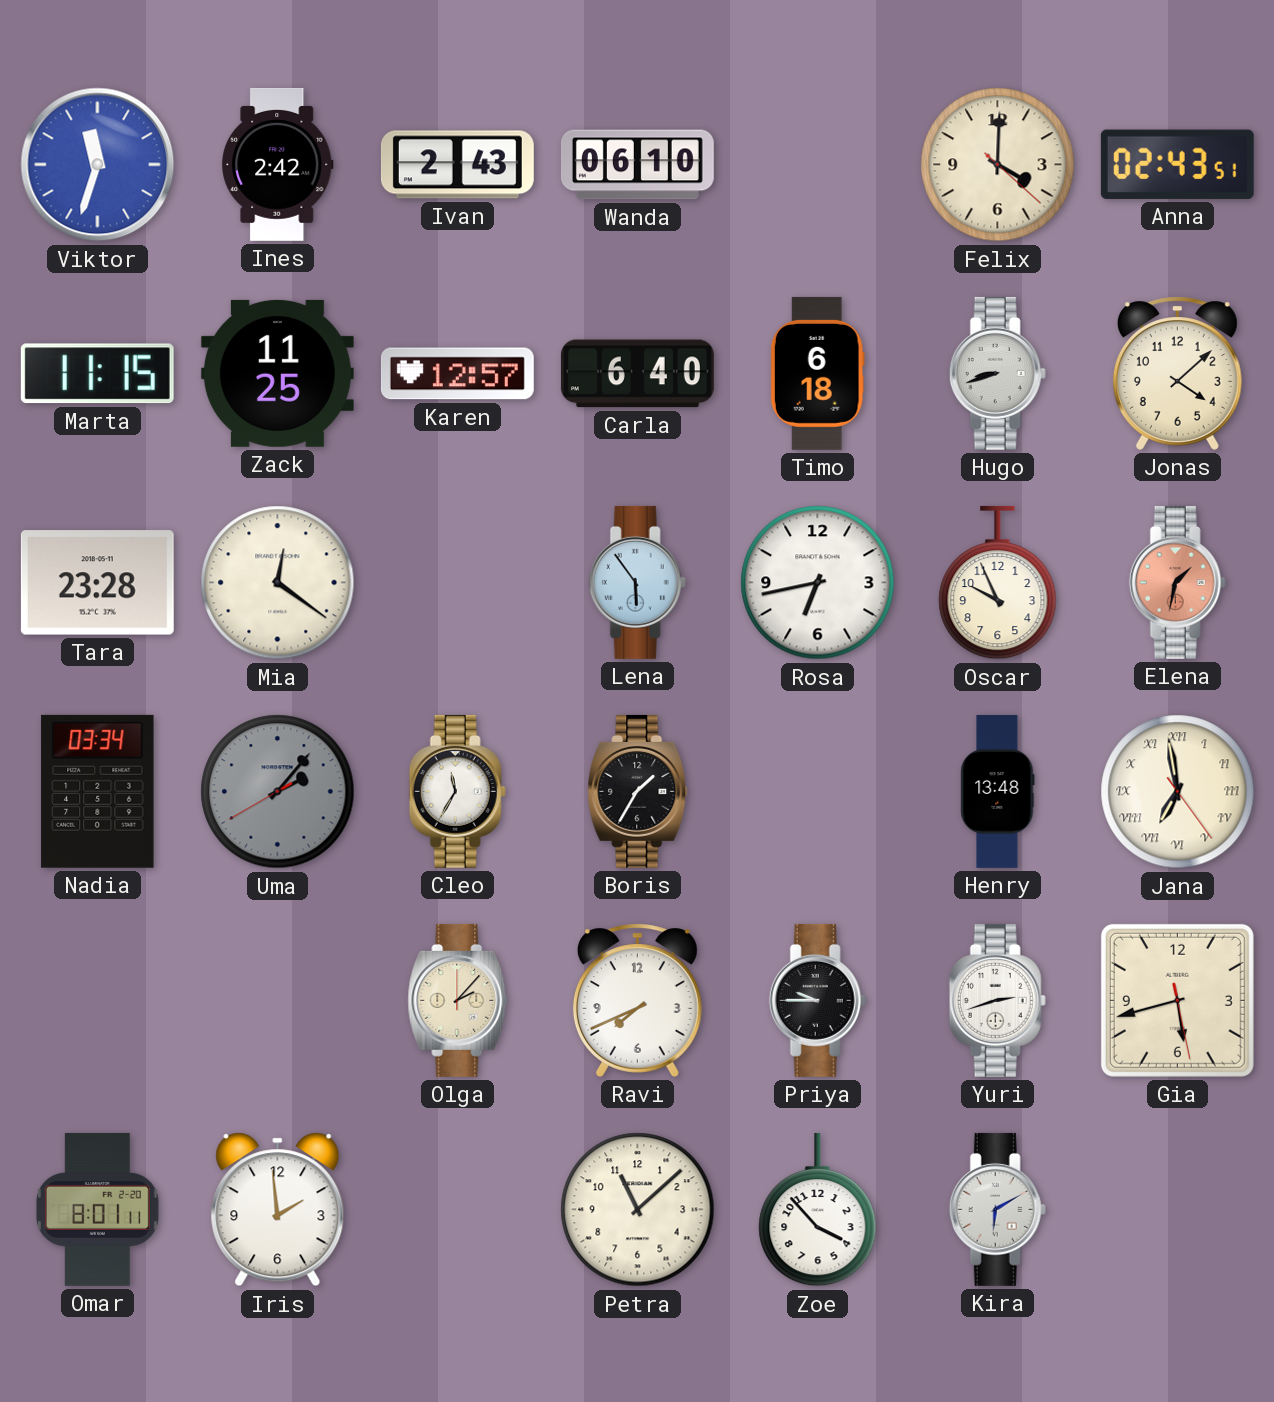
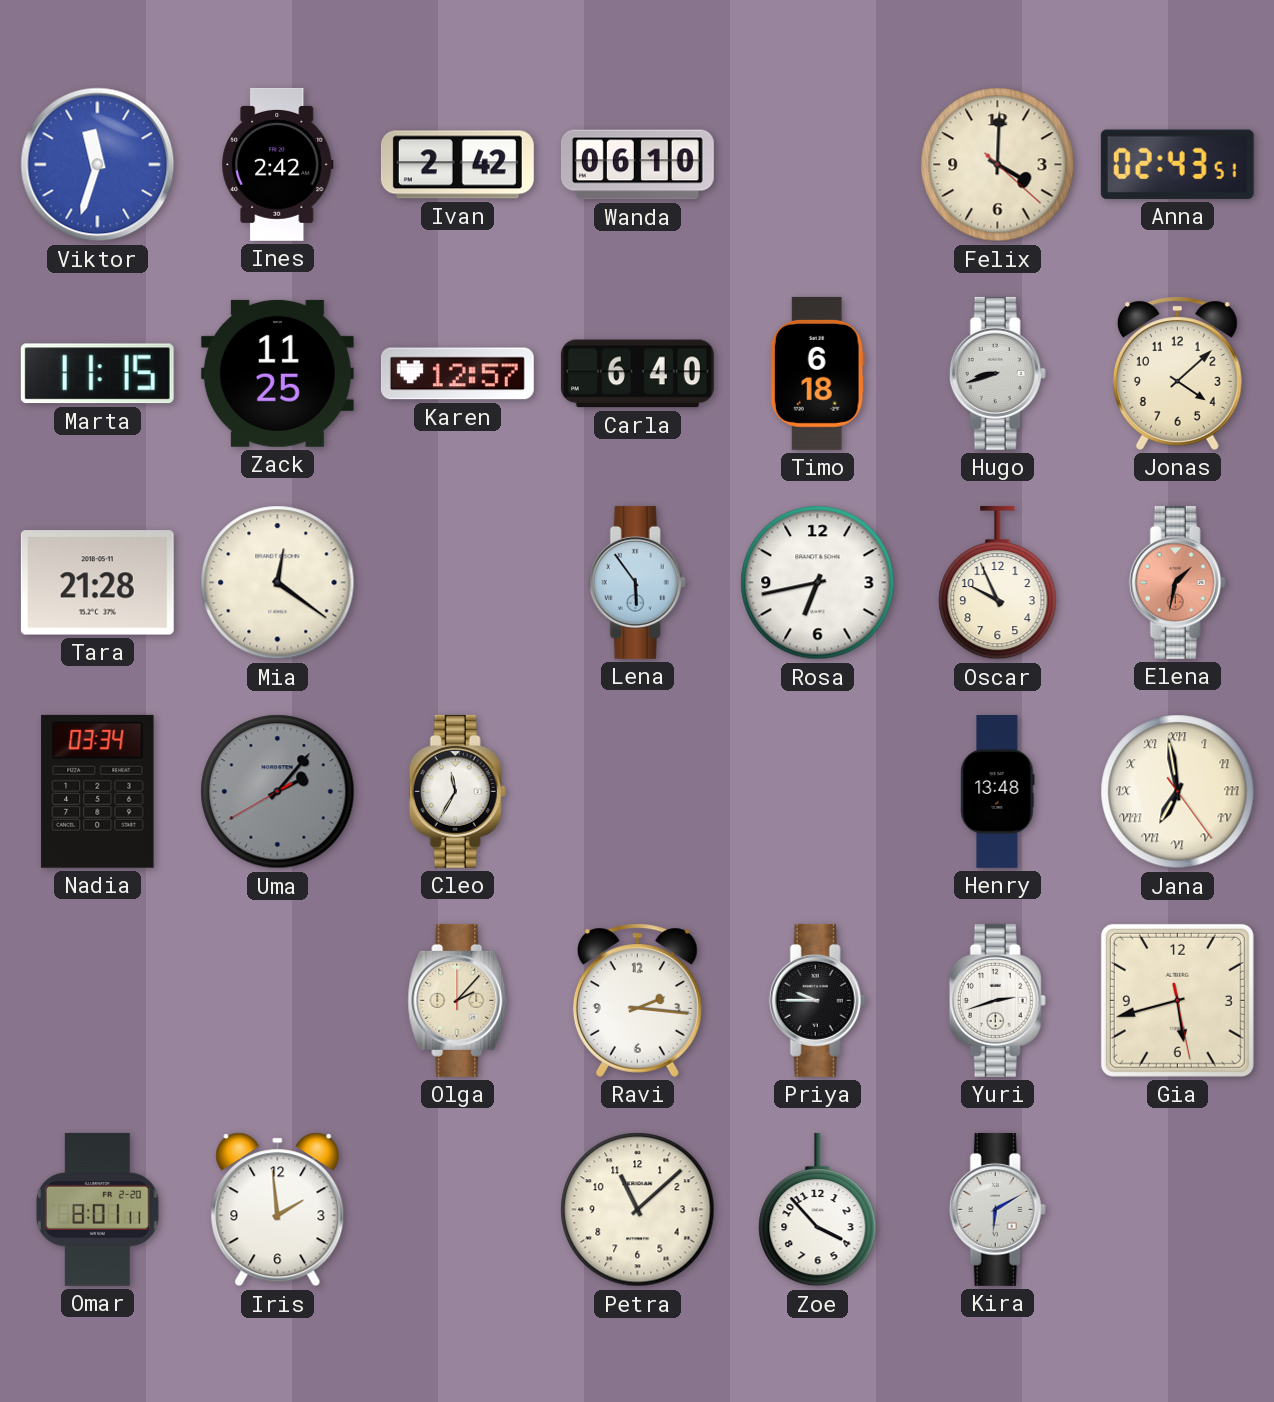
Ivan: 2:43 -> 2:42 (457, 165)
Tara: 23:28 -> 21:28 (97, 583)
Boris: 1:35 -> none (638, 791)
Ravi: 7:41 -> 2:16 (637, 1000)
